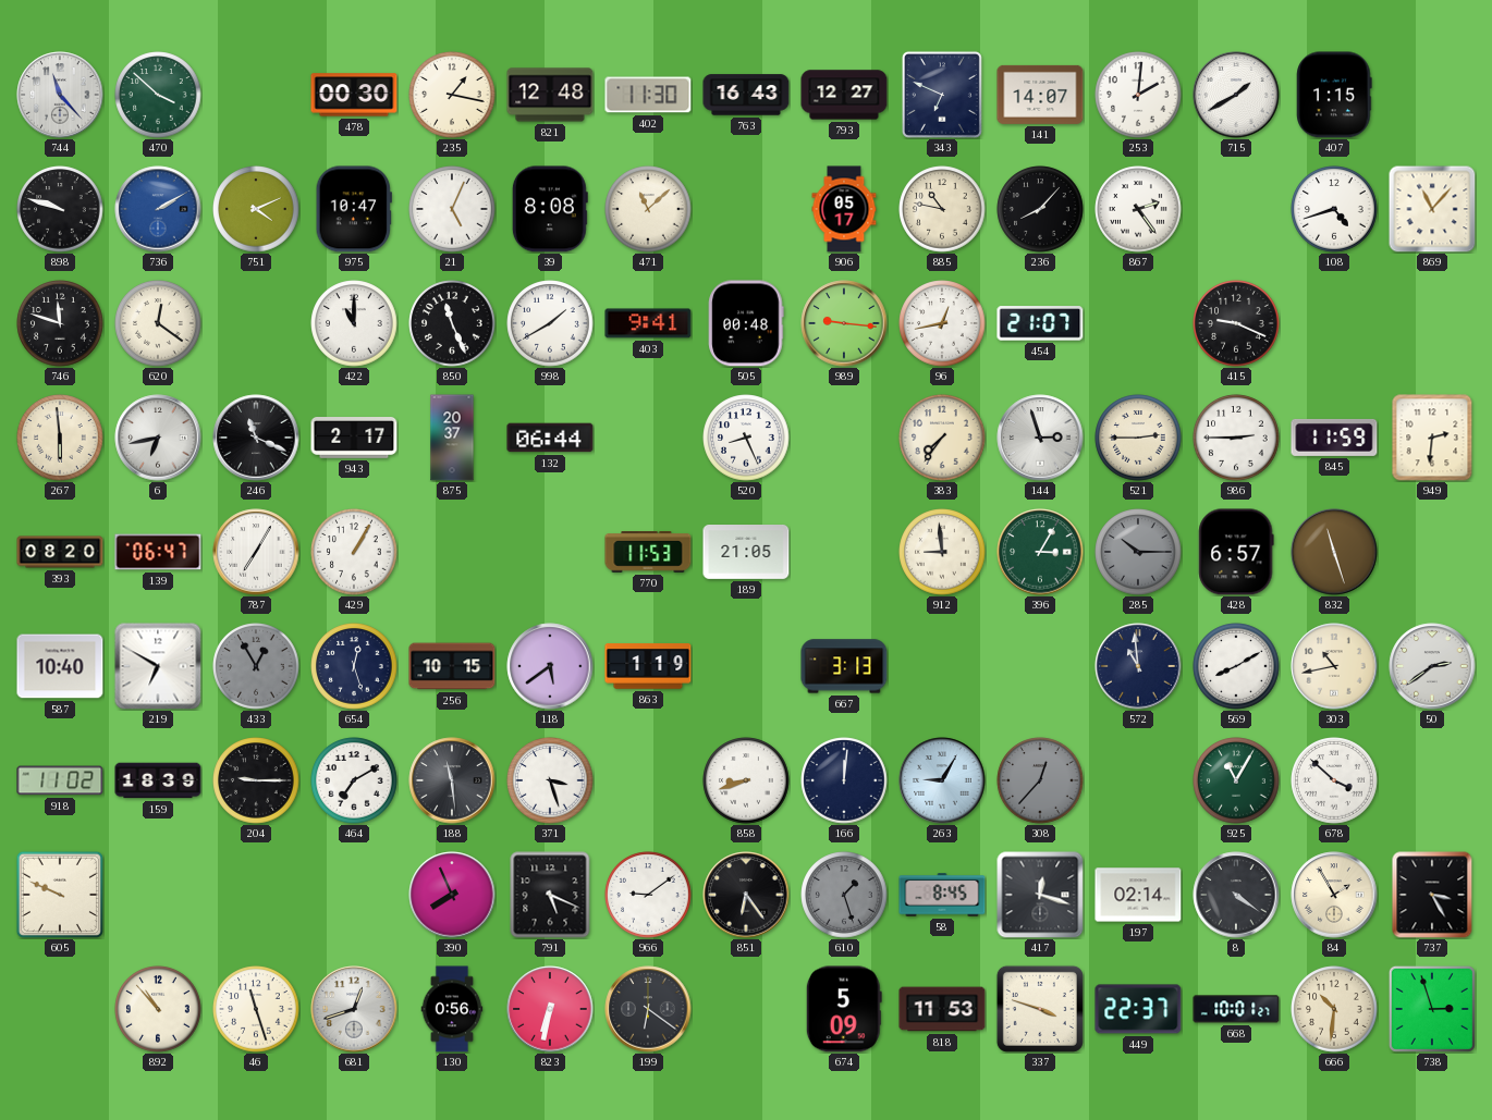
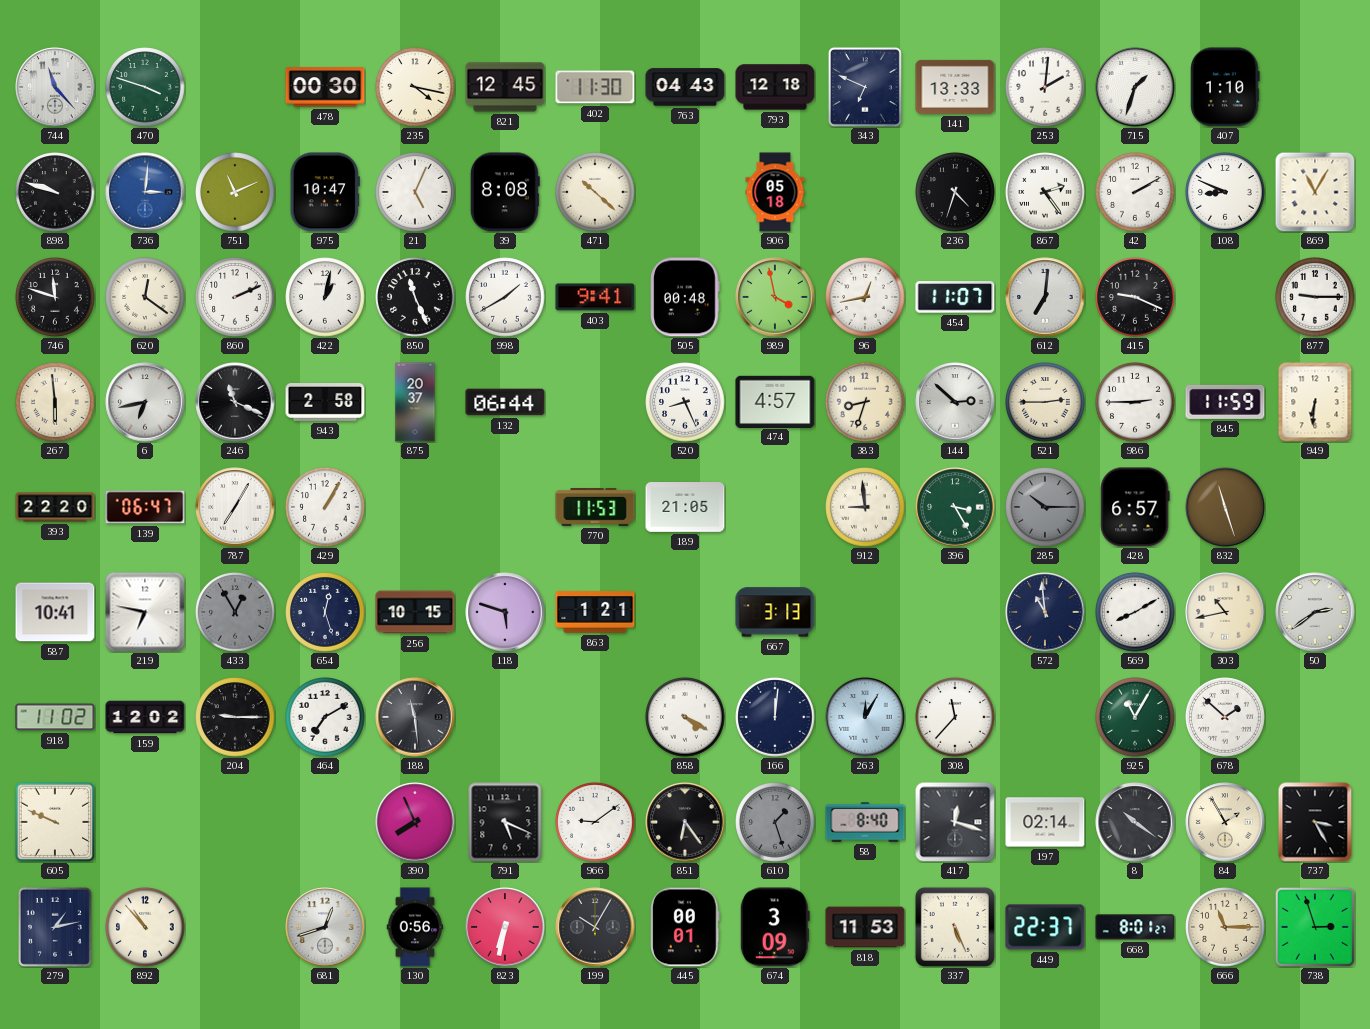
470: 3:52 -> 3:48 (145, 87)
235: 1:17 -> 4:17 (415, 87)
821: 12:48 -> 12:45 (505, 87)
763: 16:43 -> 04:43 (685, 87)
793: 12:27 -> 12:18 (775, 87)
141: 14:07 -> 13:33 (955, 87)
715: 1:40 -> 1:33 (1135, 87)
407: 1:15 -> 1:10 (1225, 87)
736: 2:10 -> 3:01 (145, 192)
751: 4:11 -> 11:11 (235, 192)
471: 11:08 -> 10:22 (595, 192)
906: 05:17 -> 05:18 (775, 192)
885: 10:47 -> none (942, 209)
236: 8:07 -> 4:33 (955, 192)
42: none -> 2:10 (1135, 192)
108: 4:42 -> 8:49 (1225, 192)
869: 11:07 -> 11:05 (1315, 192)
860: none -> 2:11 (235, 297)
422: 11:00 -> 1:02 (325, 297)
989: 9:16 -> 3:58 (775, 297)
454: 21:07 -> 11:07 (955, 297)
612: none -> 7:01 (1045, 297)
877: none -> 9:15 (1315, 297)
943: 2:17 -> 2:58 (325, 403)
474: none -> 4:57 (775, 401)
383: 7:36 -> 8:33 (865, 402)
144: 2:57 -> 2:52 (955, 402)
949: 2:31 -> 6:31 (1315, 402)
393: 08:20 -> 22:20 (55, 507)
396: 3:05 -> 3:25 (955, 507)
587: 10:40 -> 10:41 (55, 612)
219: 6:50 -> 6:47 (145, 612)
118: 5:39 -> 5:48 (505, 612)
863: 1:19 -> 1:21 (595, 612)
159: 18:39 -> 12:02 (145, 717)
371: 3:27 -> none (550, 780)
858: 8:42 -> 4:20 (685, 717)
263: 9:05 -> 12:05 (865, 717)
308: 12:37 -> 11:37 (955, 717)
308 dial: grey -> white (955, 717)
678: 3:52 -> 1:52 (1225, 717)
58: 8:45 -> 8:40 (865, 822)
8: 4:21 -> 10:21 (1135, 822)
279: none -> 1:13 (55, 927)
46: 11:27 -> none (256, 1009)
199: 6:21 -> 10:05 (595, 927)
445: none -> 00:01 (685, 927)
674: 5:09 -> 3:09 (775, 927)
337: 3:48 -> 5:26 (955, 927)
668: 10:01 -> 8:01 (1135, 927)
666: 10:31 -> 11:15 (1225, 927)
